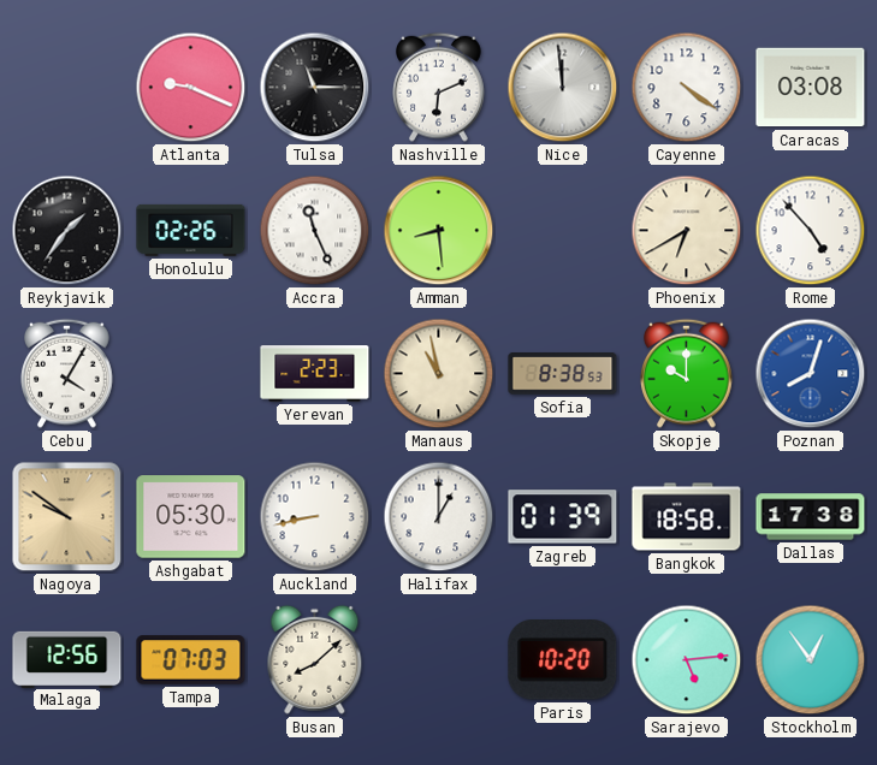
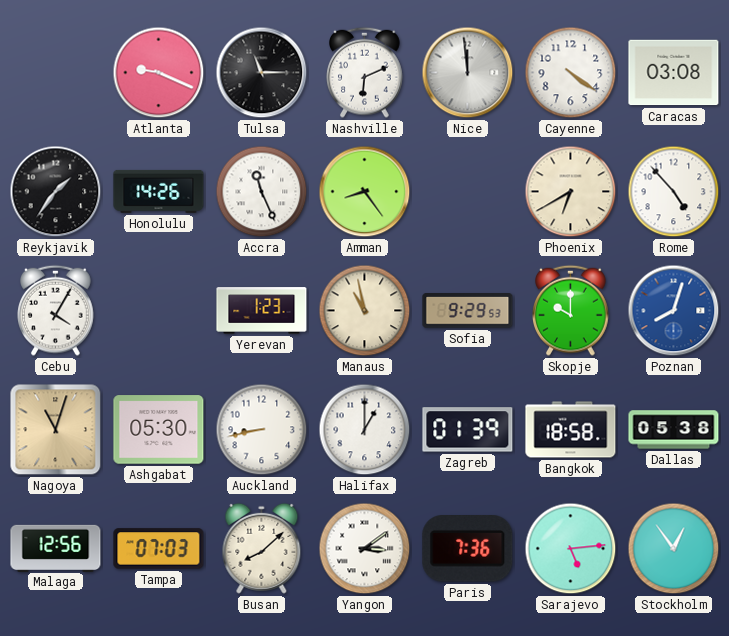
Honolulu: 02:26 -> 14:26 (159, 191)
Amman: 8:29 -> 8:24 (365, 192)
Yerevan: 2:23 -> 1:23 (262, 311)
Sofia: 8:38 -> 9:29 (468, 311)
Nagoya: 9:51 -> 11:03 (56, 430)
Dallas: 17:38 -> 05:38 (674, 430)
Yangon: none -> 3:09 (365, 549)
Paris: 10:20 -> 7:36 (468, 549)
